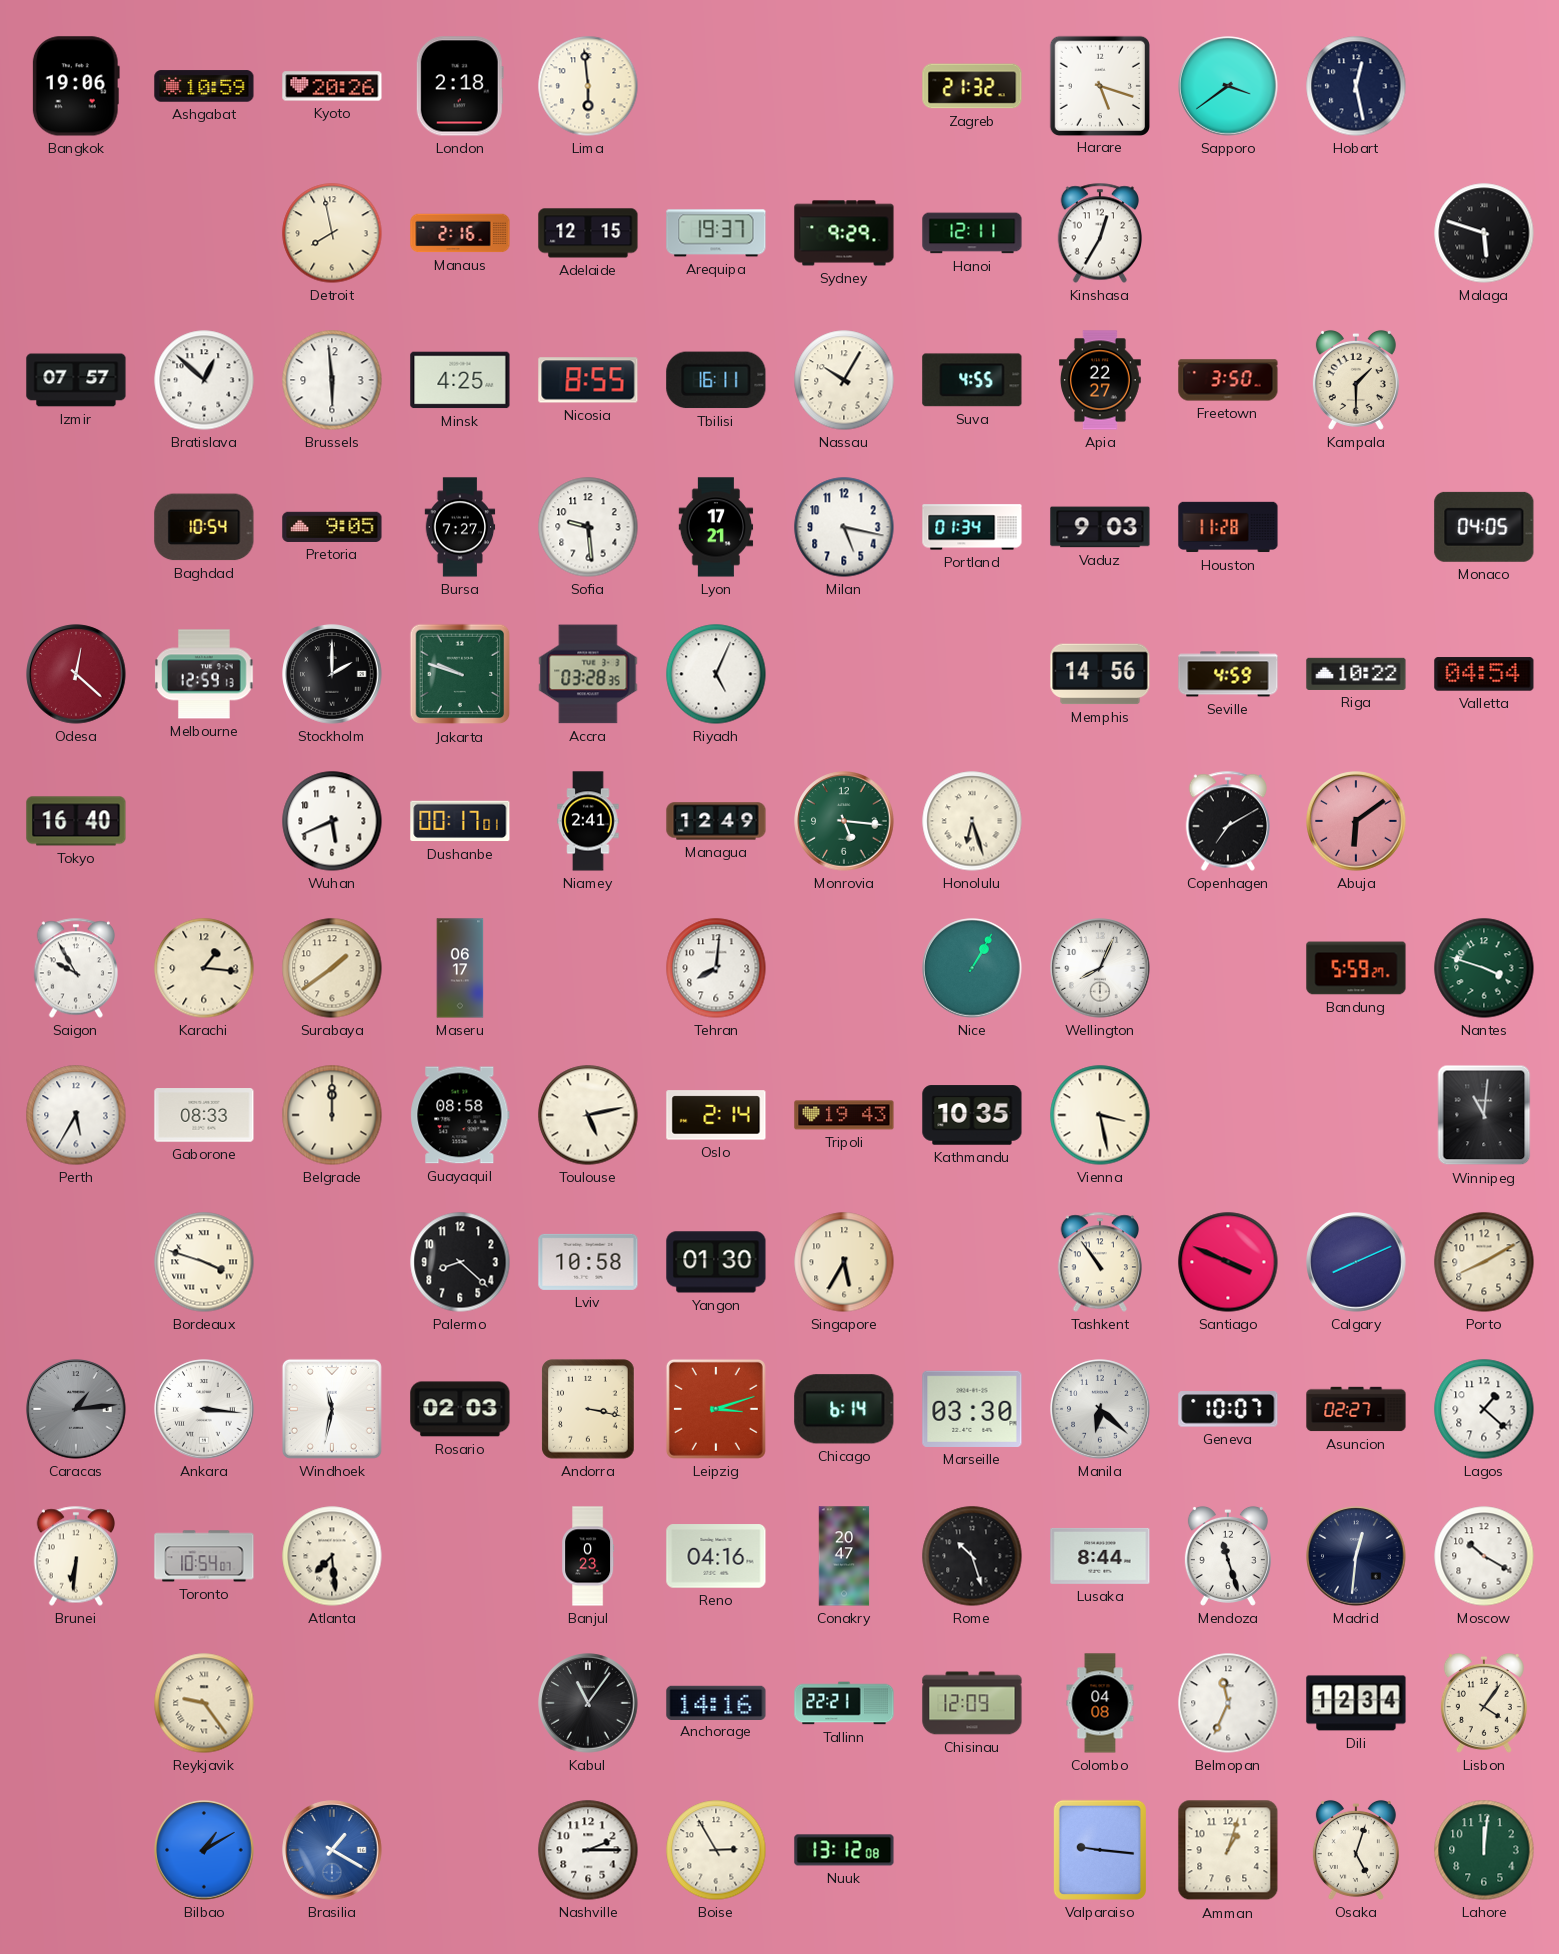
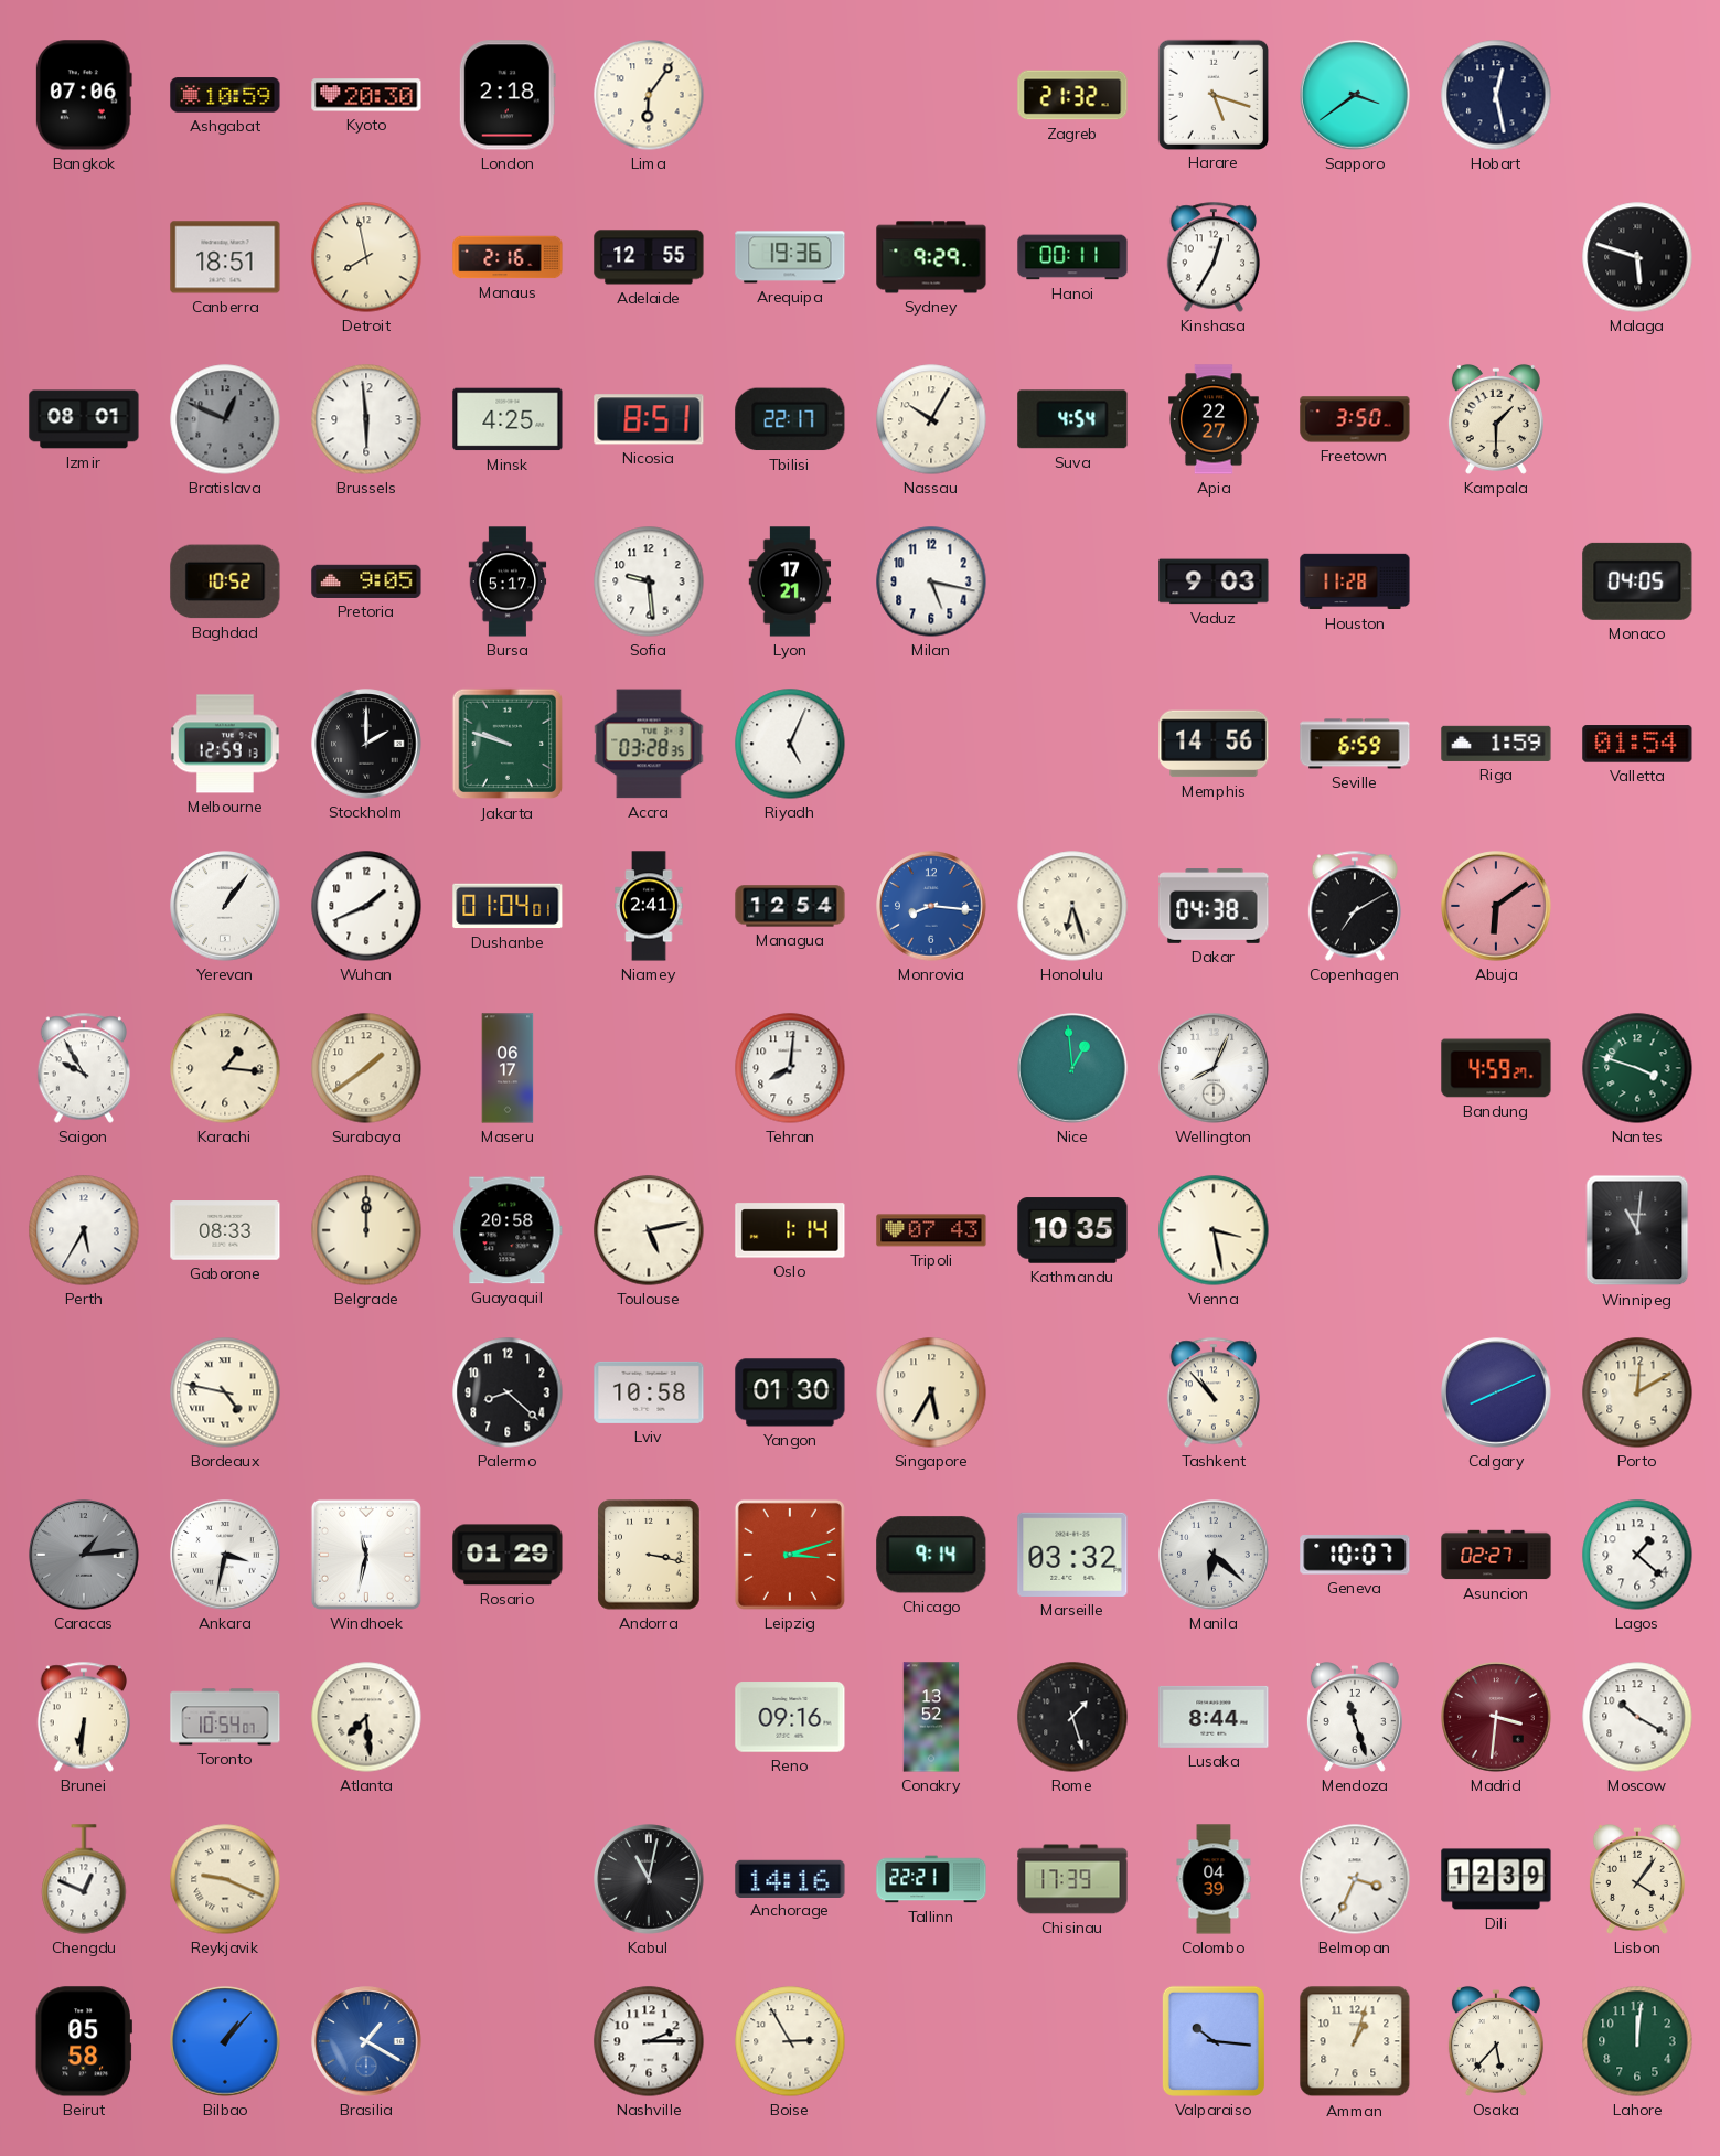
Bangkok: 19:06 -> 07:06 (84, 95)
Kyoto: 20:26 -> 20:30 (366, 95)
Lima: 5:59 -> 6:06 (649, 95)
Canberra: none -> 18:51 (225, 257)
Adelaide: 12:15 -> 12:55 (649, 257)
Arequipa: 19:37 -> 19:36 (790, 257)
Hanoi: 12:11 -> 00:11 (1072, 257)
Izmir: 07:57 -> 08:01 (84, 419)
Bratislava: 12:52 -> 12:49 (225, 419)
Bratislava dial: white -> grey (225, 419)
Nicosia: 8:55 -> 8:51 (649, 419)
Tbilisi: 16:11 -> 22:17 (790, 419)
Suva: 4:55 -> 4:54 (1072, 419)
Baghdad: 10:54 -> 10:52 (225, 581)
Bursa: 7:27 -> 5:17 (508, 581)
Portland: 01:34 -> none (972, 527)
Odesa: 12:22 -> none (76, 674)
Seville: 4:59 -> 6:59 (1355, 744)
Riga: 10:22 -> 1:59 (1496, 744)
Valletta: 04:54 -> 01:54 (1637, 744)
Tokyo: 16:40 -> none (76, 821)
Yerevan: none -> 1:06 (225, 906)
Wuhan: 5:41 -> 1:41 (366, 906)
Dushanbe: 00:17 -> 01:04 (508, 906)
Managua: 12:49 -> 12:54 (790, 906)
Monrovia: 5:16 -> 8:16 (931, 906)
Monrovia dial: green -> blue (931, 906)
Dakar: none -> 04:38 (1214, 907)
Nice: 1:05 -> 12:59 (1072, 1068)
Bandung: 5:59 -> 4:59 (1496, 1068)
Guayaquil: 08:58 -> 20:58 (508, 1230)
Oslo: 2:14 -> 1:14 (790, 1230)
Tripoli: 19:43 -> 07:43 (931, 1230)
Bordeaux: 3:48 -> 4:47 (225, 1392)
Tashkent: 10:54 -> 10:53 (1212, 1392)
Santiago: 3:49 -> none (1228, 1262)
Porto: 8:10 -> 12:10 (1637, 1392)
Ankara: 3:16 -> 3:32 (225, 1555)
Rosario: 02:03 -> 01:29 (508, 1555)
Chicago: 6:14 -> 9:14 (931, 1555)
Marseille: 03:30 -> 03:32 (1072, 1555)
Banjul: 0:23 -> none (588, 1556)
Reno: 04:16 -> 09:16 (790, 1717)
Conakry: 20:47 -> 13:52 (931, 1717)
Rome: 10:27 -> 1:27 (1072, 1717)
Madrid: 12:31 -> 3:31 (1496, 1717)
Madrid dial: navy -> burgundy (1496, 1717)
Chengdu: none -> 12:49 (84, 1879)
Reykjavik: 9:24 -> 9:19 (225, 1879)
Kabul: 11:06 -> 11:02 (649, 1879)
Chisinau: 12:09 -> 17:39 (1072, 1879)
Colombo: 04:08 -> 04:39 (1214, 1879)
Belmopan: 11:34 -> 3:34 (1355, 1879)
Dili: 12:34 -> 12:39 (1496, 1879)
Beirut: none -> 05:58 (84, 2041)
Bilbao: 1:10 -> 1:07 (225, 2041)
Nuuk: 13:12 -> none (844, 1850)
Valparaiso: 9:16 -> 10:16 (1214, 2041)
Osaka: 5:03 -> 5:37 (1496, 2041)
